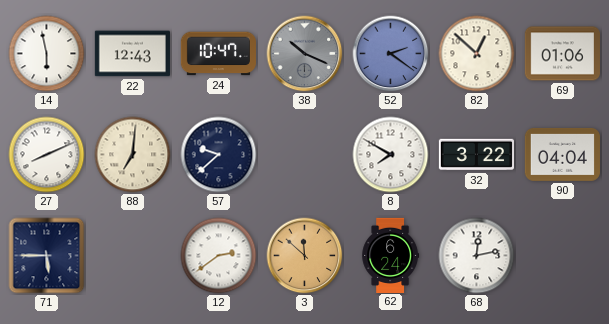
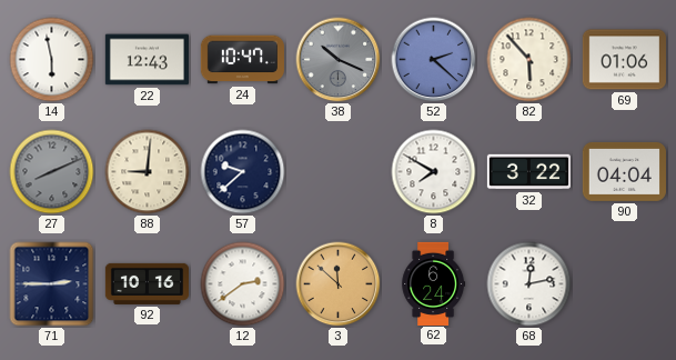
52: 2:21 -> 2:22 (434, 60)
82: 12:52 -> 5:53 (529, 60)
27 dial: white -> grey (52, 172)
88: 7:01 -> 9:01 (148, 172)
71: 5:45 -> 2:45 (52, 284)
92: none -> 10:16 (147, 283)
